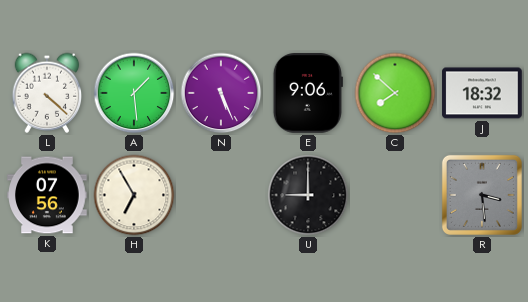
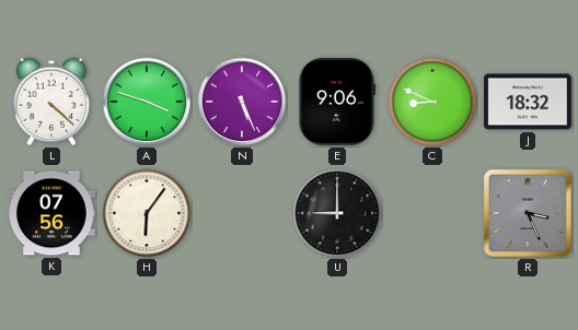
A: 1:29 -> 3:48 (147, 102)
C: 7:52 -> 8:49 (432, 102)
H: 6:55 -> 6:06 (147, 213)
R: 3:29 -> 3:26 (528, 213)
